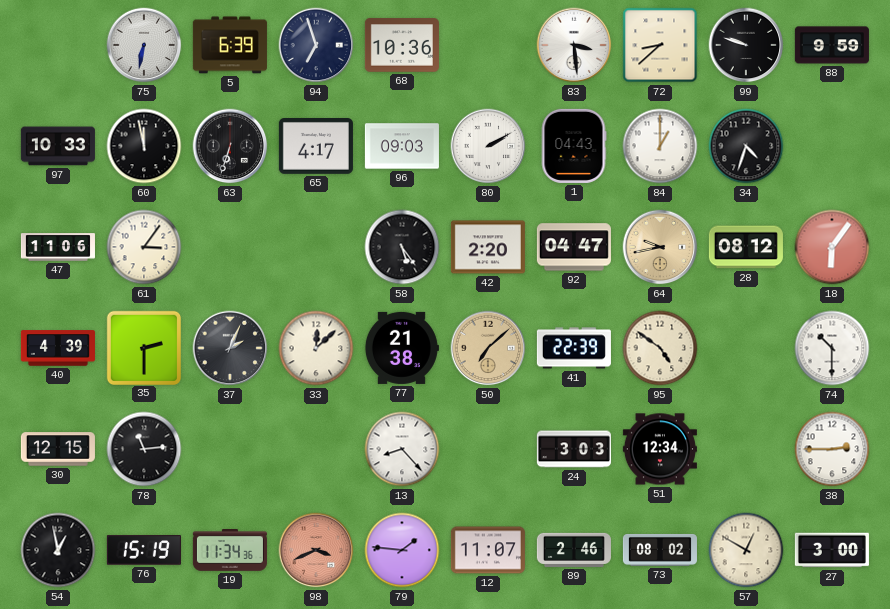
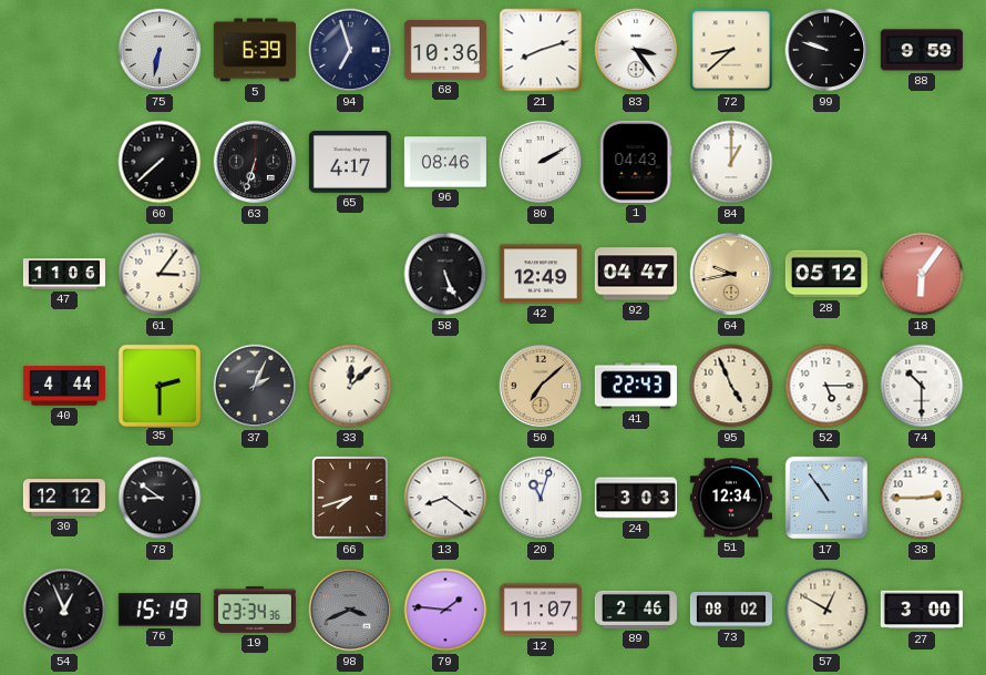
21: none -> 8:12 (541, 50)
83: 3:29 -> 3:24 (636, 50)
97: 10:33 -> none (58, 146)
60: 11:58 -> 7:38 (160, 162)
96: 09:03 -> 08:46 (445, 162)
34: 4:33 -> none (746, 146)
58: 5:24 -> 5:26 (445, 274)
42: 2:20 -> 12:49 (541, 274)
28: 08:12 -> 05:12 (826, 274)
40: 4:39 -> 4:44 (64, 386)
77: 21:38 -> none (401, 348)
41: 22:39 -> 22:43 (636, 386)
95: 4:51 -> 4:56 (731, 386)
52: none -> 5:15 (826, 386)
30: 12:15 -> 12:12 (64, 498)
78: 11:14 -> 8:51 (160, 498)
66: none -> 7:42 (350, 498)
13: 8:23 -> 8:21 (445, 498)
20: none -> 11:03 (541, 498)
17: none -> 10:54 (826, 498)
54: 12:58 -> 12:56 (64, 610)
19: 11:34 -> 23:34 (255, 611)
98 dial: salmon -> grey (350, 610)
